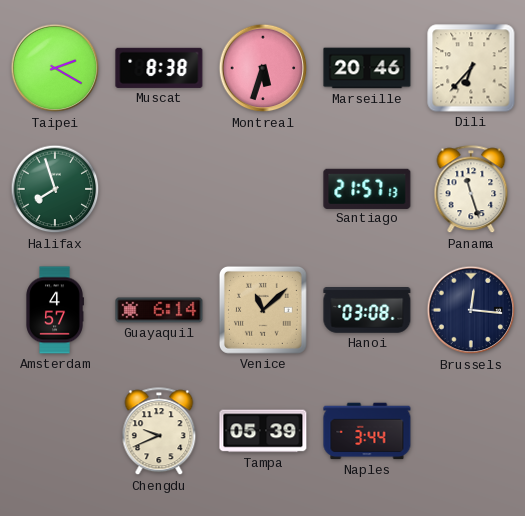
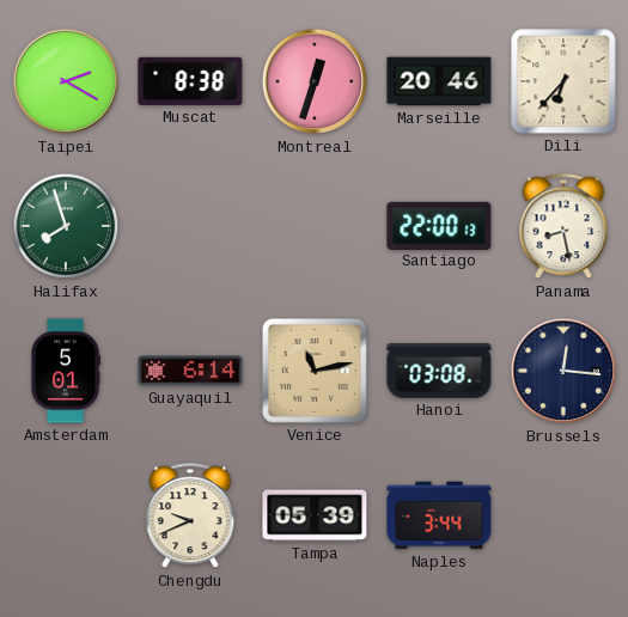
Montreal: 5:33 -> 12:33 (315, 81)
Santiago: 21:57 -> 22:00 (439, 225)
Panama: 11:27 -> 8:28 (563, 227)
Amsterdam: 4:57 -> 5:01 (66, 371)
Venice: 11:08 -> 11:13 (315, 371)
